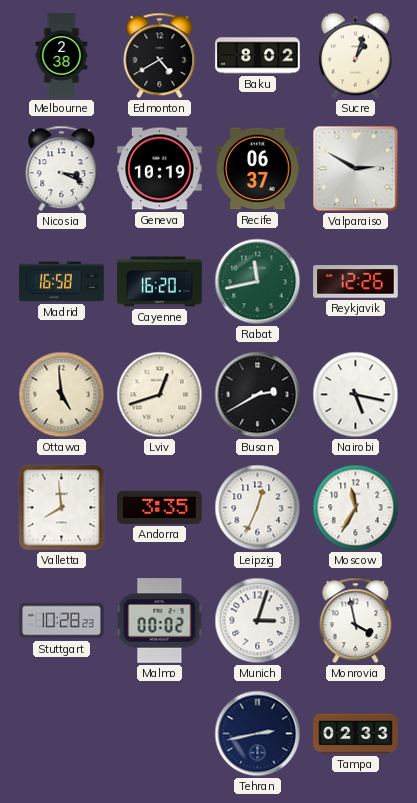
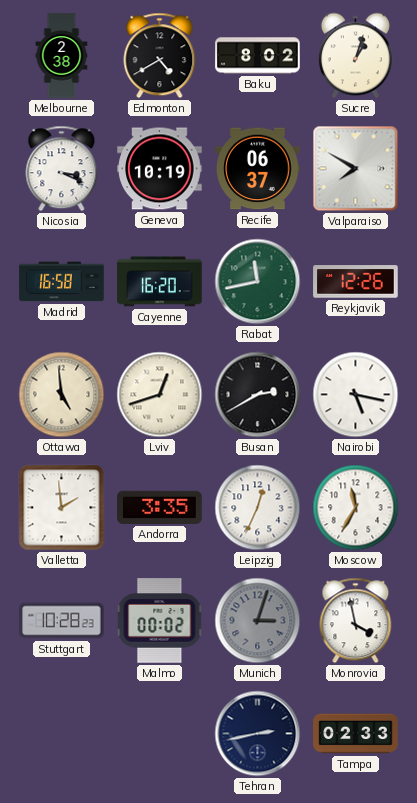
Valparaiso: 2:50 -> 7:50 (356, 169)
Valletta: 7:59 -> 1:59 (62, 508)
Munich dial: white -> grey (258, 621)
